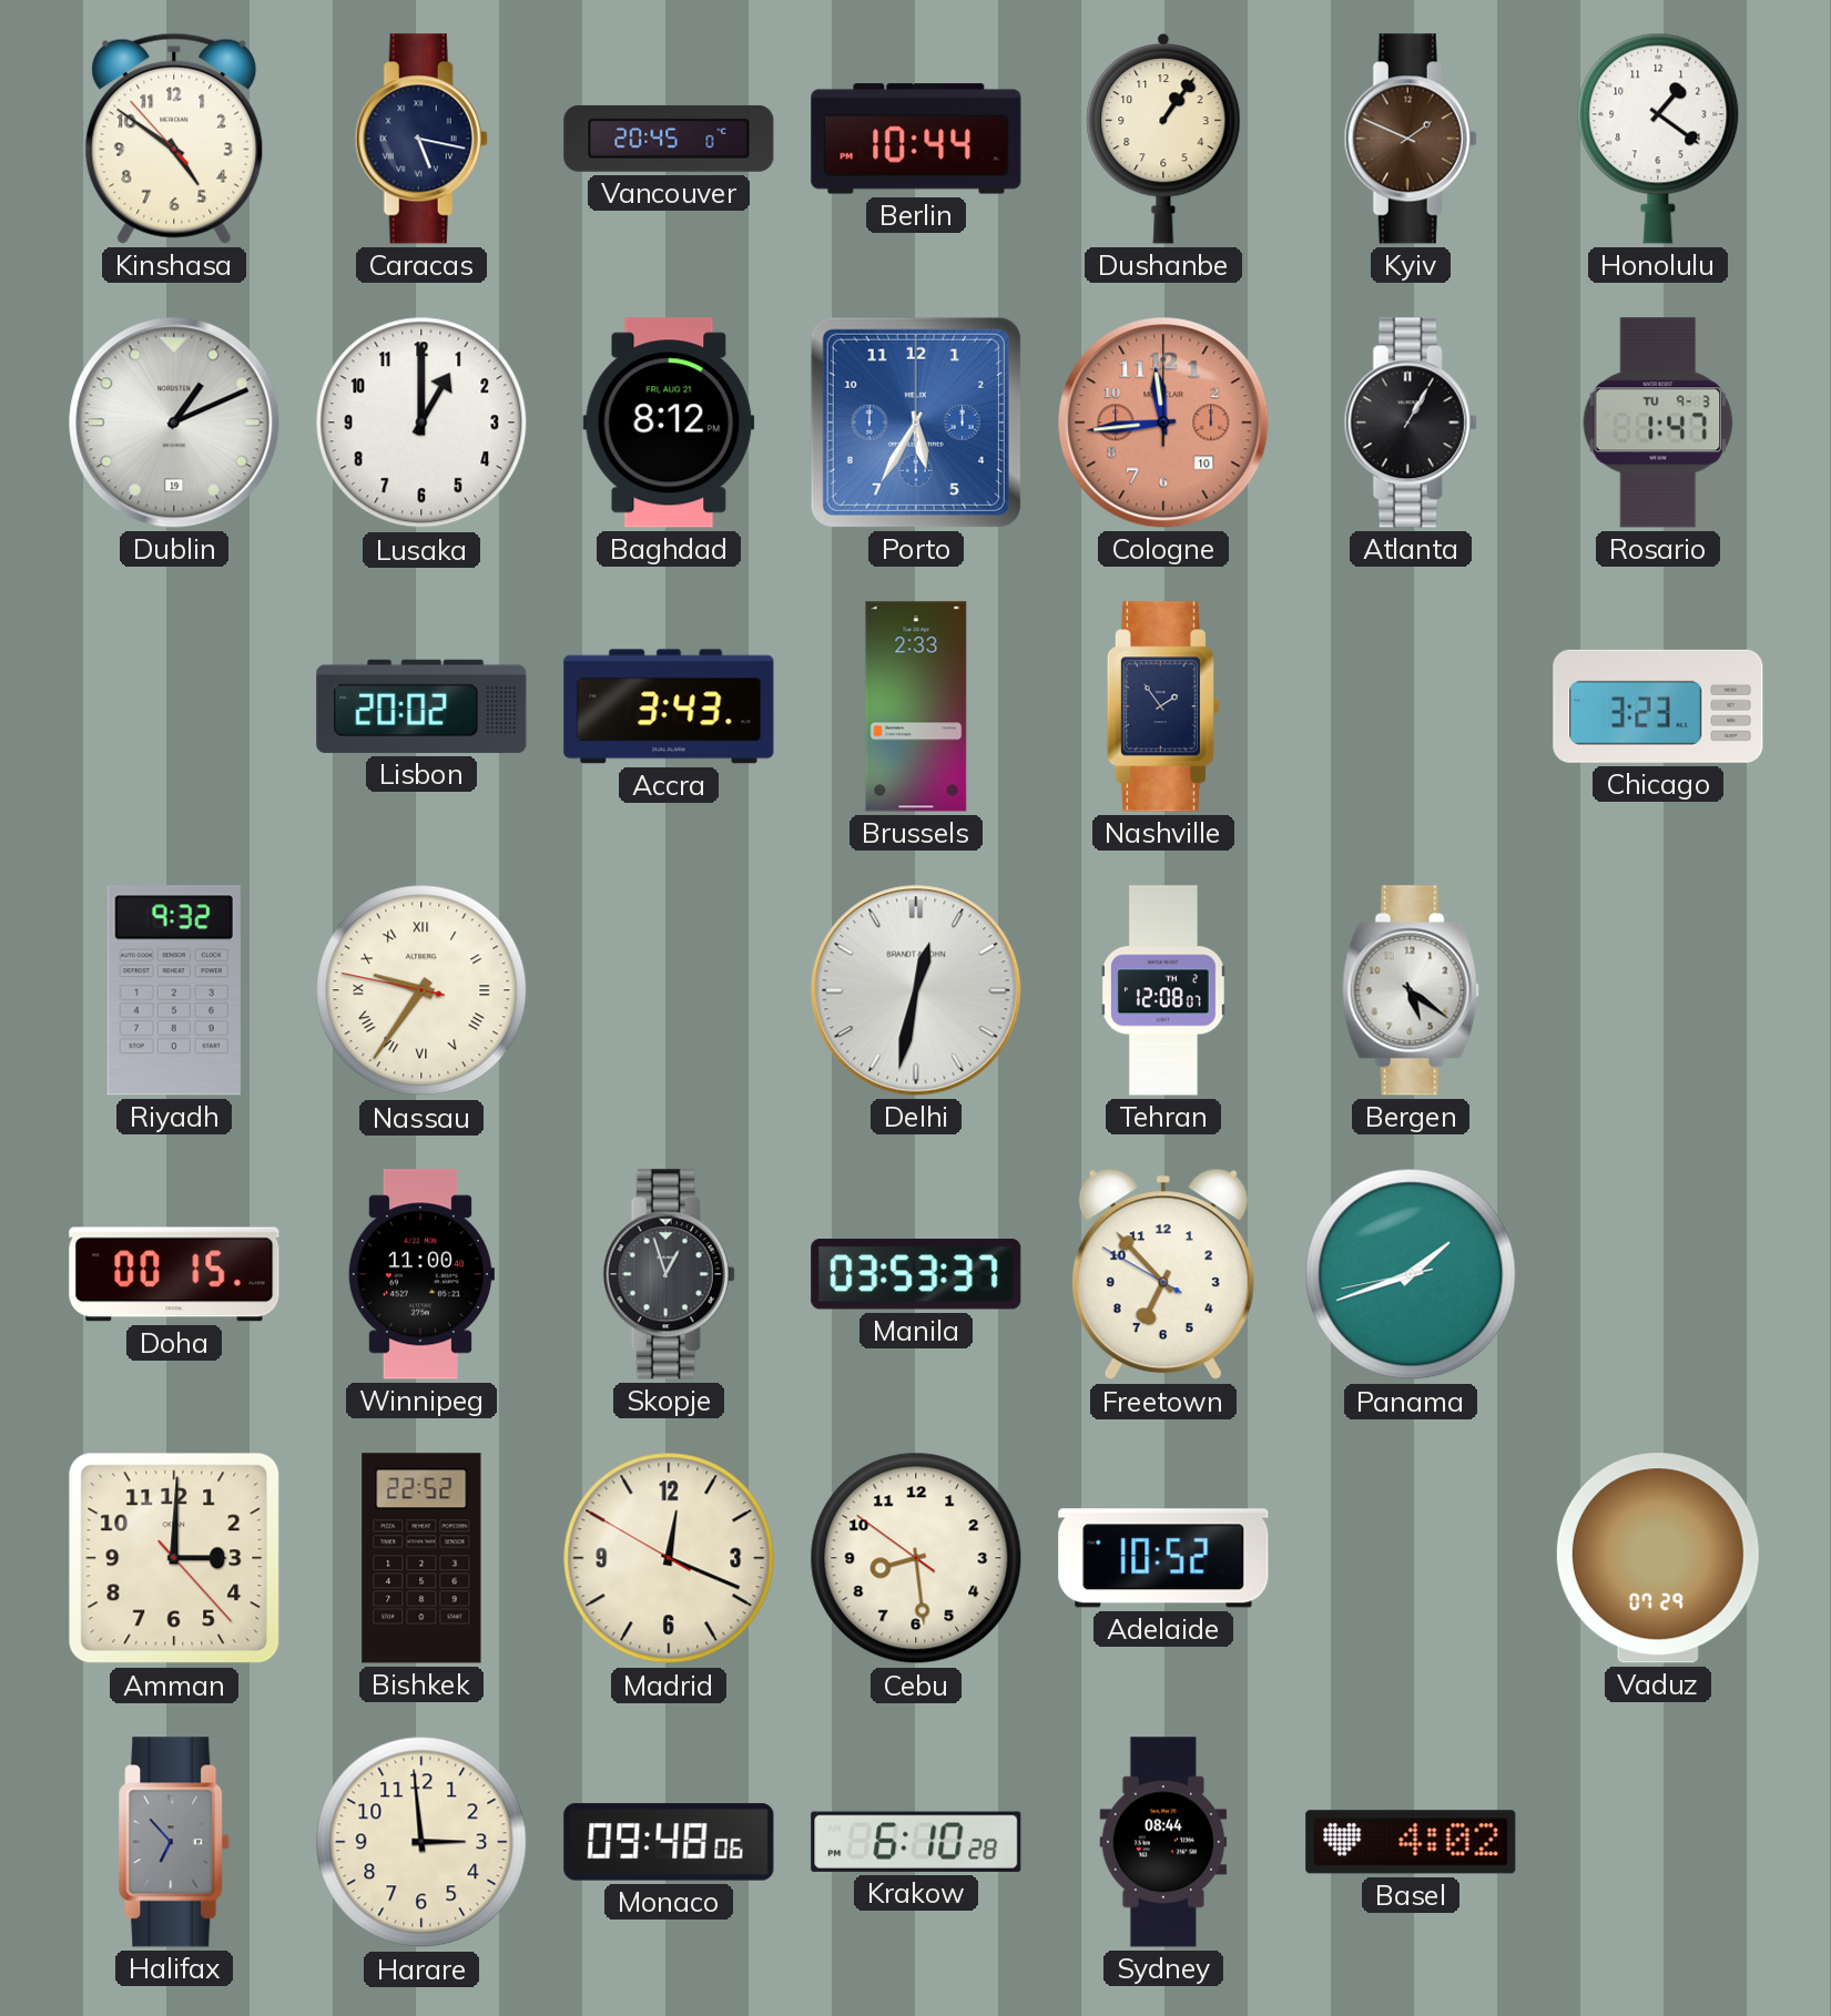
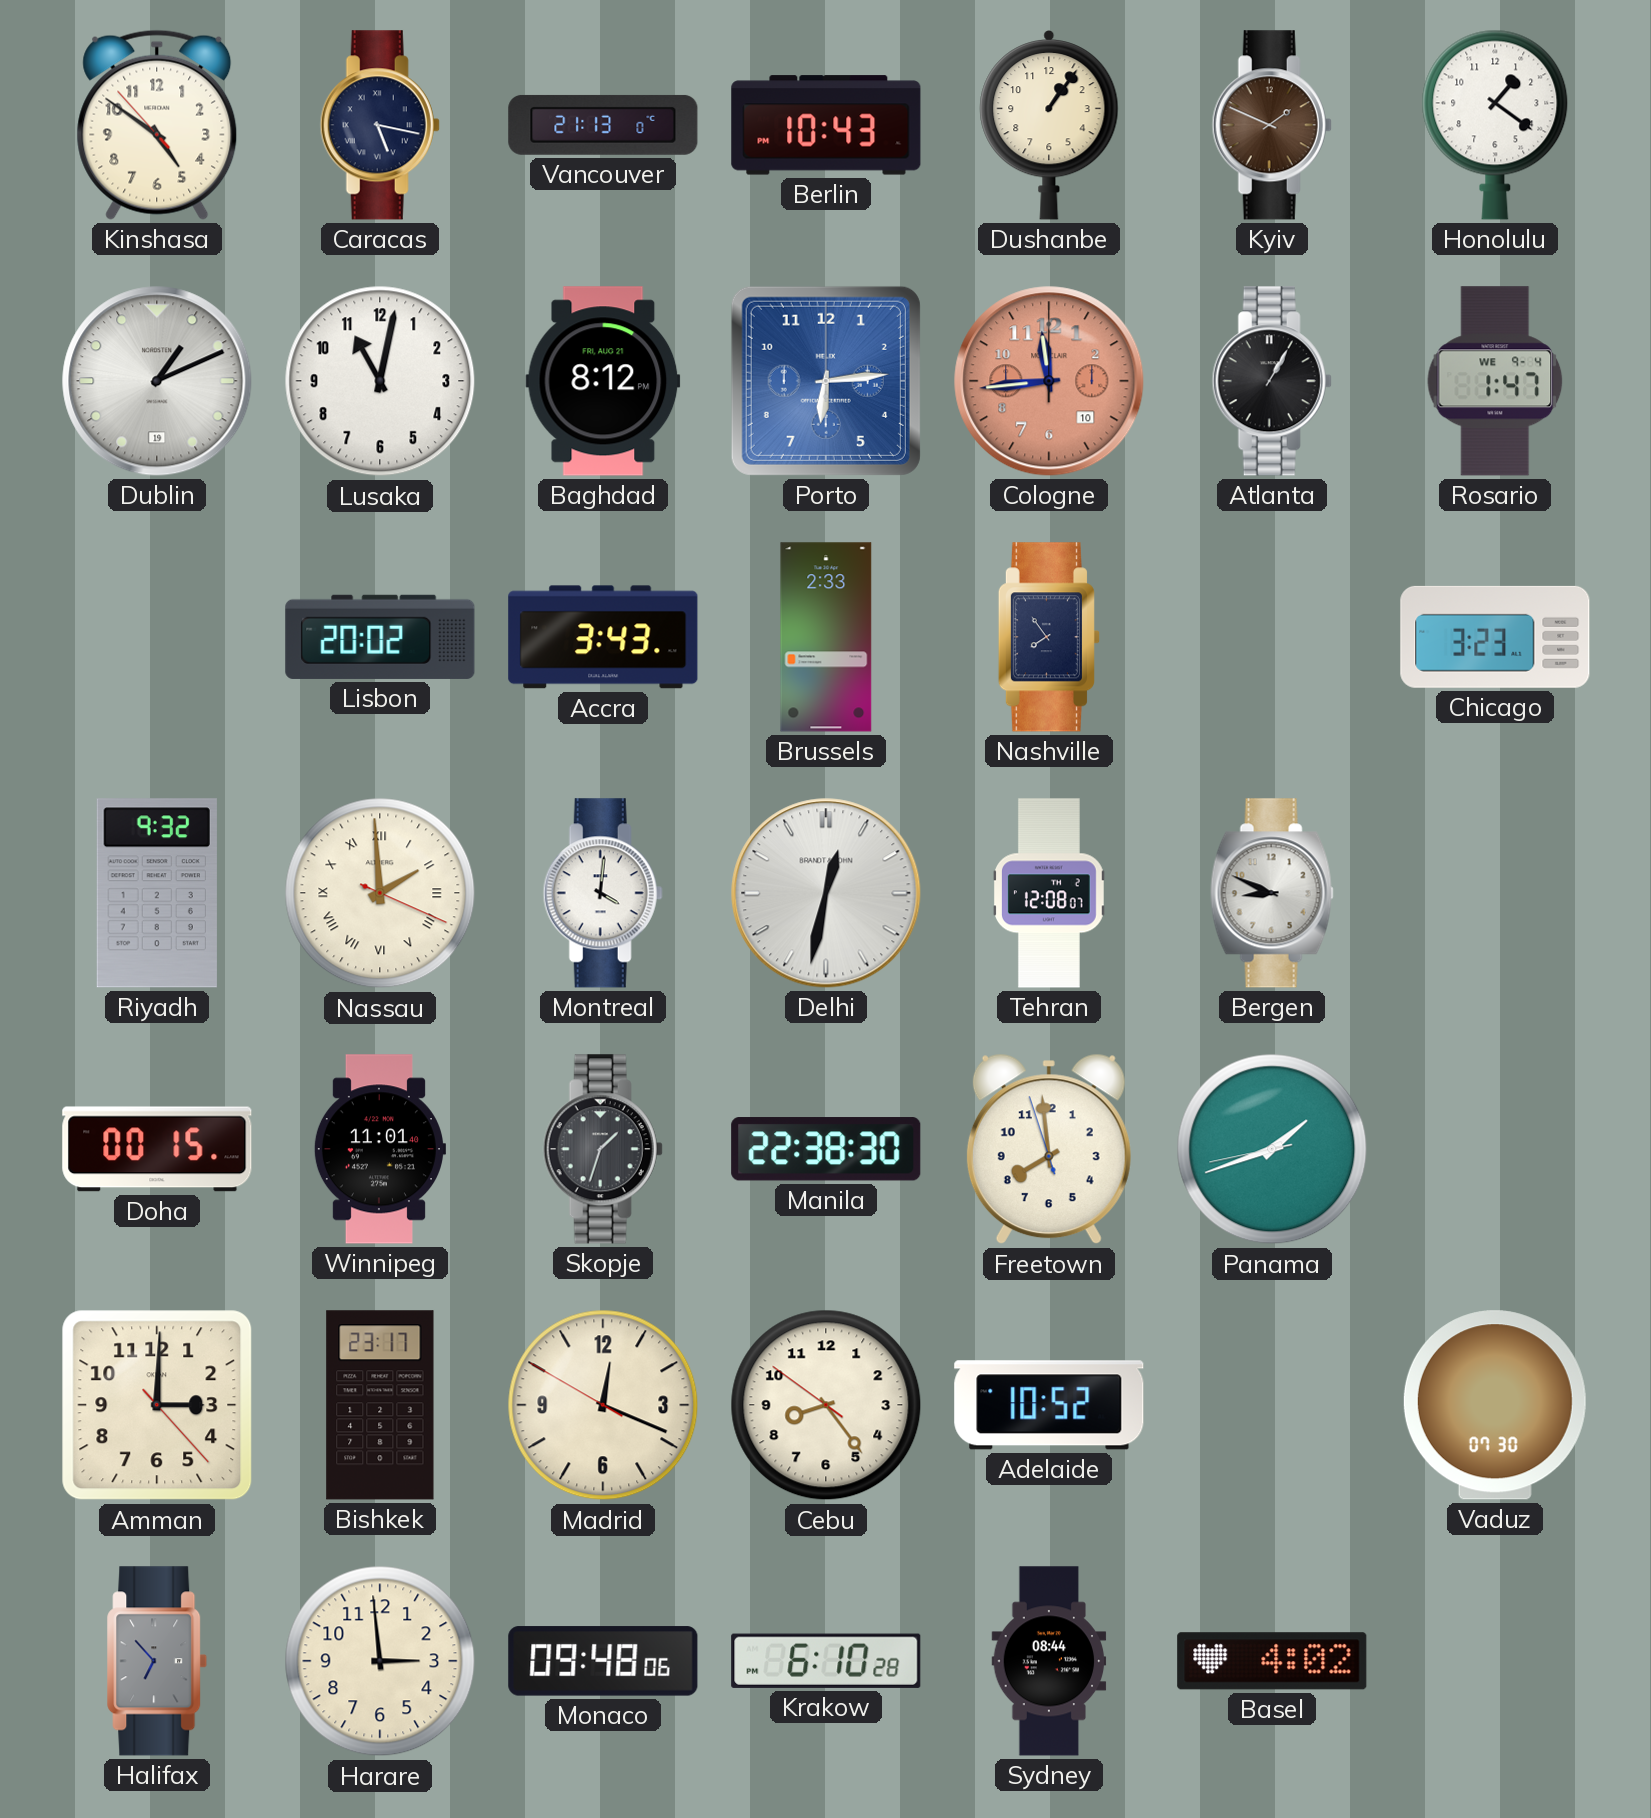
Vancouver: 20:45 -> 21:13 (603, 125)
Berlin: 10:44 -> 10:43 (826, 125)
Lusaka: 1:00 -> 11:02 (380, 381)
Porto: 5:35 -> 6:14 (826, 381)
Rosario date: TU 9-3 -> WE 9-4 (1495, 381)
Nashville: 1:54 -> 7:54 (1049, 637)
Nassau: 9:35 -> 1:59 (380, 893)
Montreal: none -> 4:01 (603, 893)
Bergen: 5:21 -> 8:49 (1272, 893)
Winnipeg: 11:00 -> 11:01 (379, 1149)
Skopje: 12:57 -> 1:33 (603, 1149)
Manila: 03:53 -> 22:38 (826, 1149)
Freetown: 6:52 -> 7:58 (1049, 1149)
Bishkek: 22:52 -> 23:17 (380, 1405)
Cebu: 8:28 -> 8:23 (826, 1405)
Vaduz: 07:29 -> 07:30 (1495, 1405)
